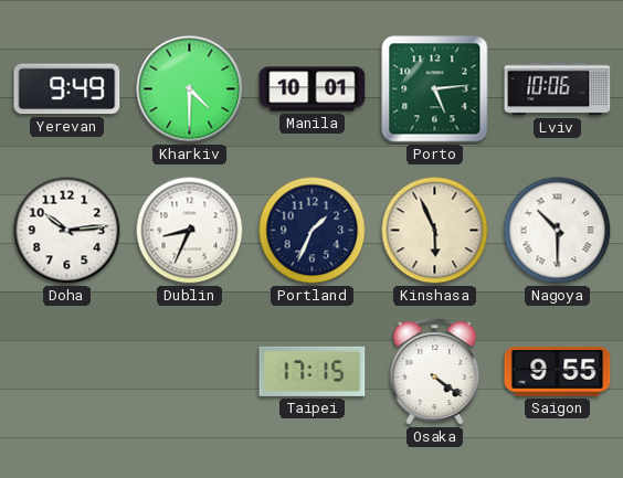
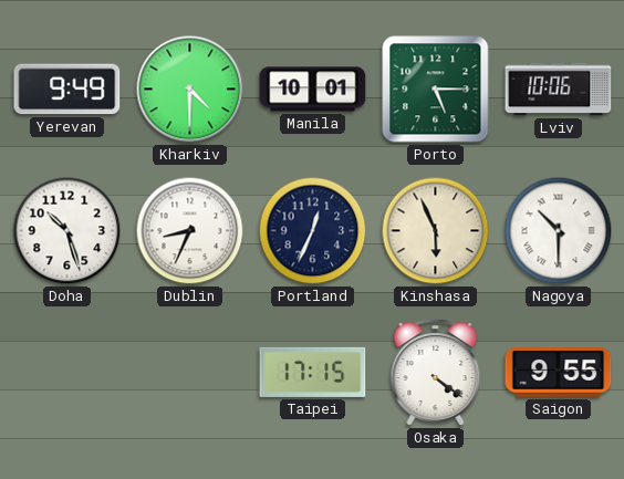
Porto: 5:14 -> 5:15 (436, 90)
Doha: 10:14 -> 10:27 (67, 231)
Portland: 1:34 -> 12:34 (313, 231)
